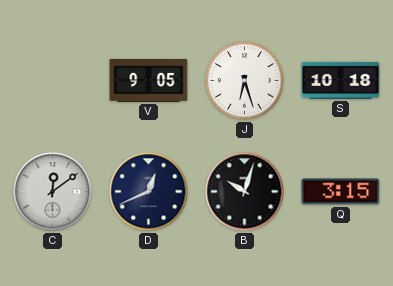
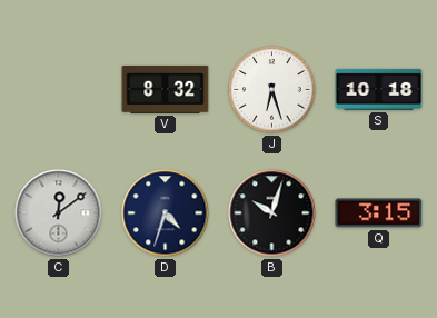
V: 9:05 -> 8:32 (166, 89)
D: 12:41 -> 4:33 (166, 213)
